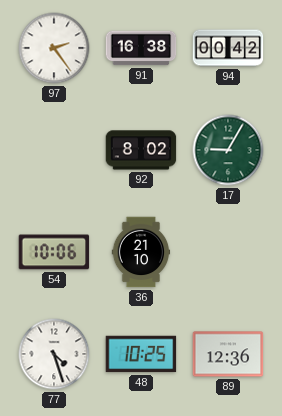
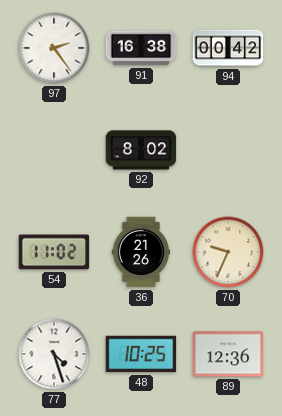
17: 9:05 -> none (228, 150)
54: 10:06 -> 11:02 (54, 252)
36: 21:10 -> 21:26 (141, 252)
70: none -> 9:34 (228, 252)
